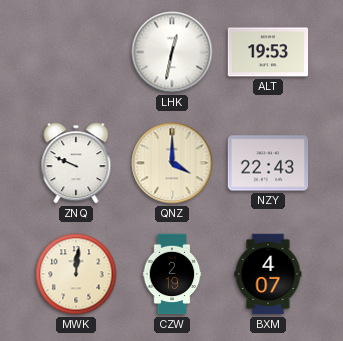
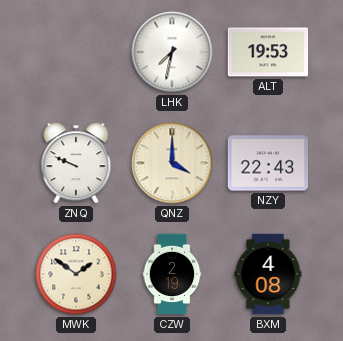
LHK: 12:32 -> 7:32 (172, 52)
MWK: 12:01 -> 1:51 (76, 274)
BXM: 4:07 -> 4:08 (268, 274)
